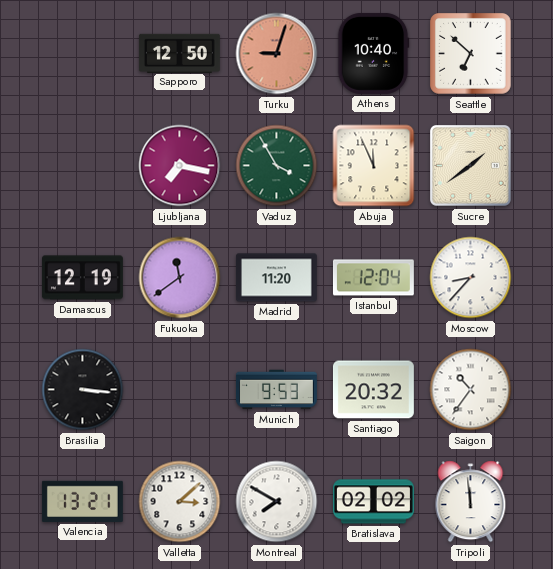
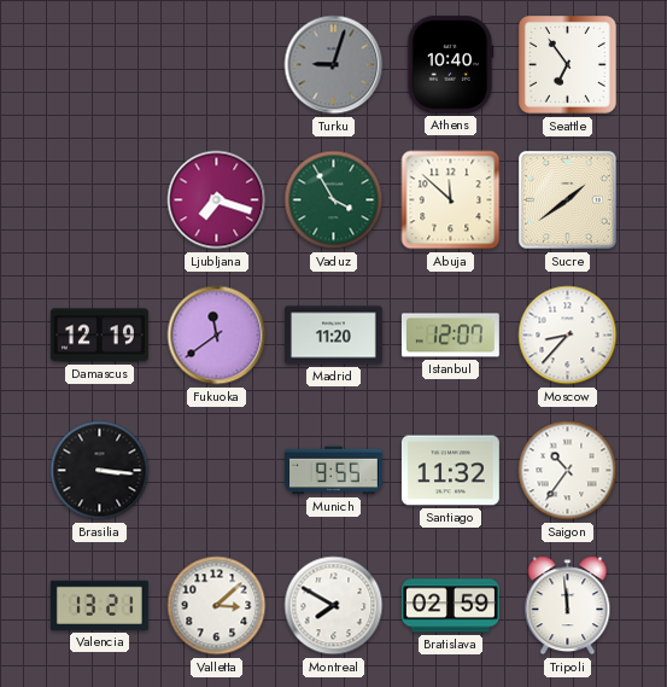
Sapporo: 12:50 -> none (179, 53)
Turku dial: salmon -> grey (334, 65)
Seattle: 6:52 -> 6:54 (568, 65)
Ljubljana: 7:17 -> 7:18 (217, 200)
Abuja: 11:56 -> 11:52 (451, 200)
Istanbul: 12:04 -> 12:07 (450, 336)
Munich: 9:53 -> 9:55 (333, 471)
Santiago: 20:32 -> 11:32 (450, 471)
Bratislava: 02:02 -> 02:59 (450, 606)
